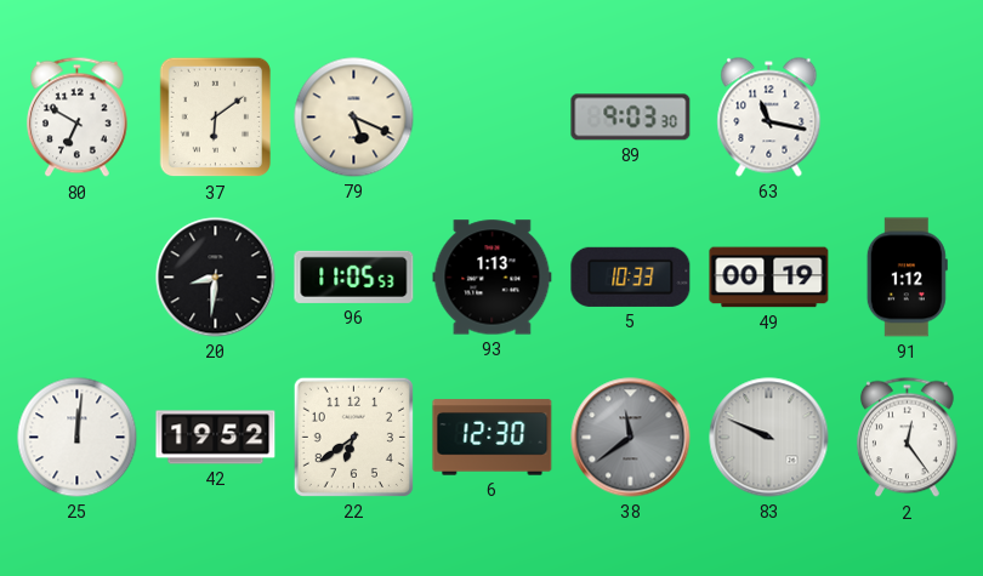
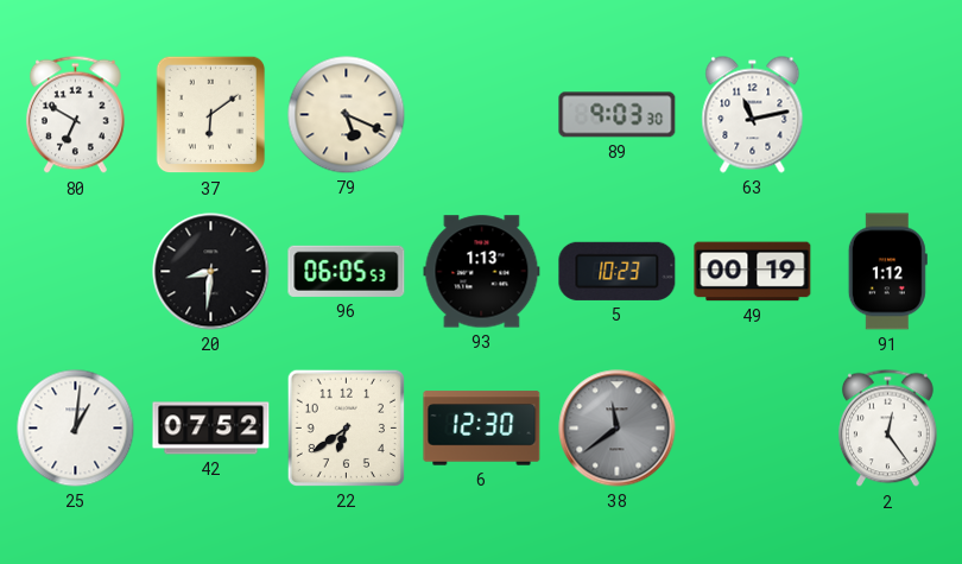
63: 11:17 -> 11:13 (753, 115)
96: 11:05 -> 06:05 (347, 271)
5: 10:33 -> 10:23 (618, 271)
25: 12:01 -> 1:01 (76, 429)
42: 19:52 -> 07:52 (211, 429)
83: 9:49 -> none (769, 438)
